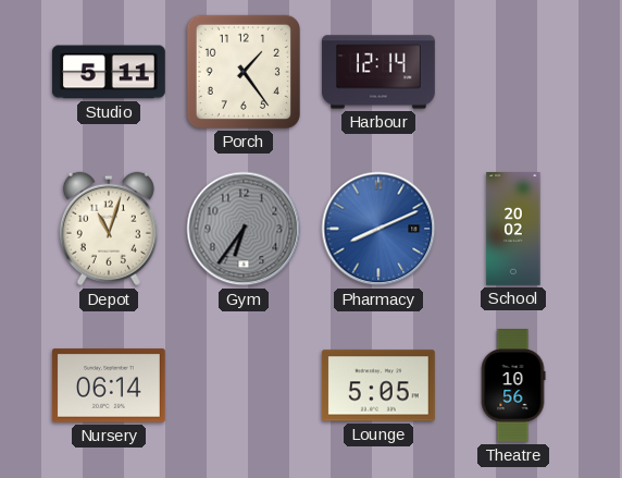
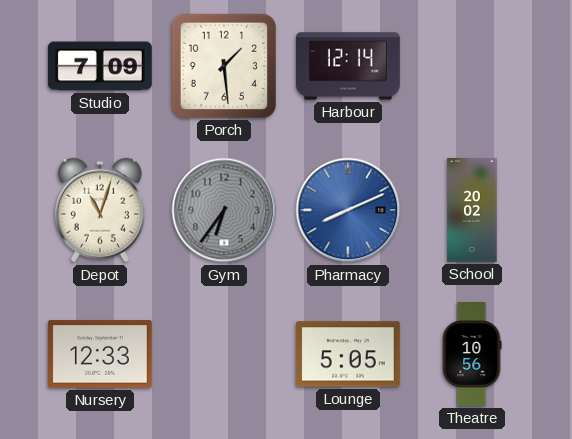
Studio: 5:11 -> 7:09 (100, 66)
Porch: 1:24 -> 1:29 (224, 66)
Nursery: 06:14 -> 12:33 (100, 354)
